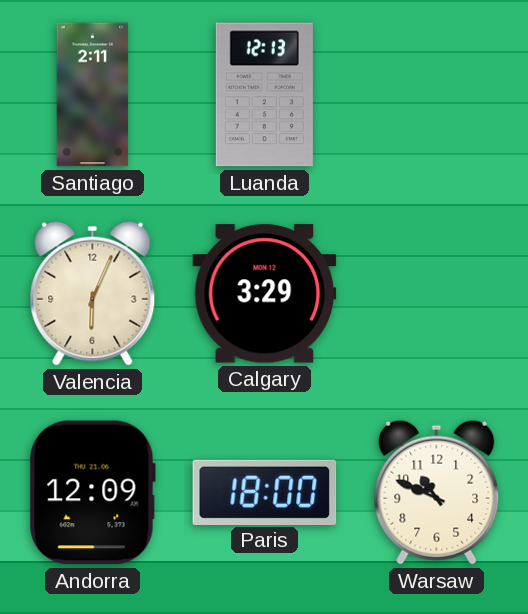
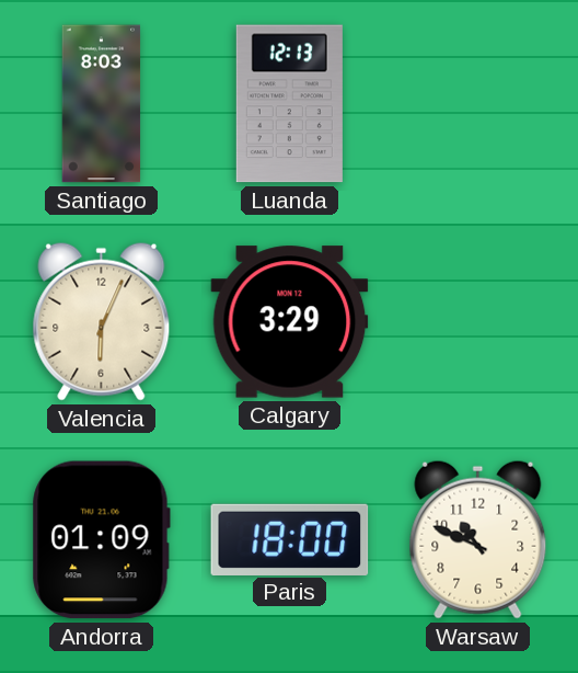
Santiago: 2:11 -> 8:03 (102, 104)
Andorra: 12:09 -> 01:09 (101, 540)
